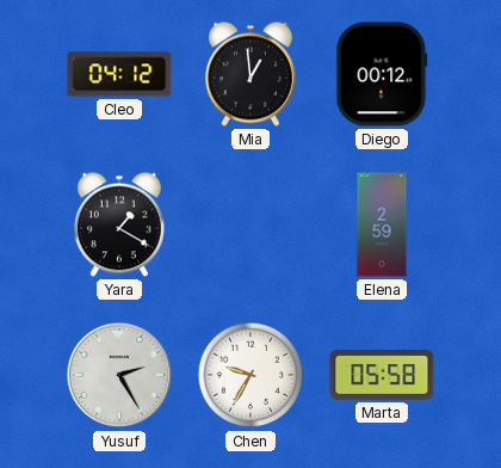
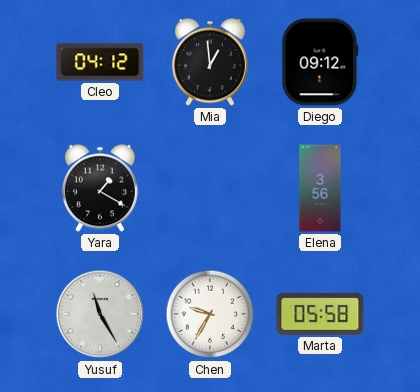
Diego: 00:12 -> 09:12 (320, 62)
Elena: 2:59 -> 3:56 (320, 188)
Yusuf: 2:25 -> 11:25 (100, 314)
